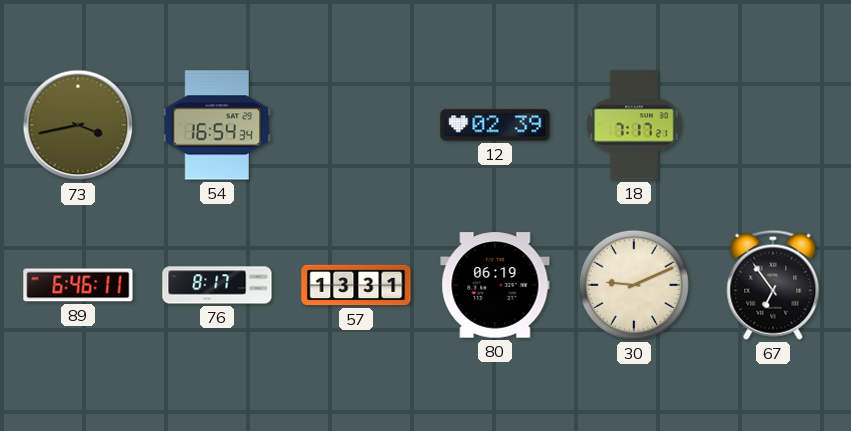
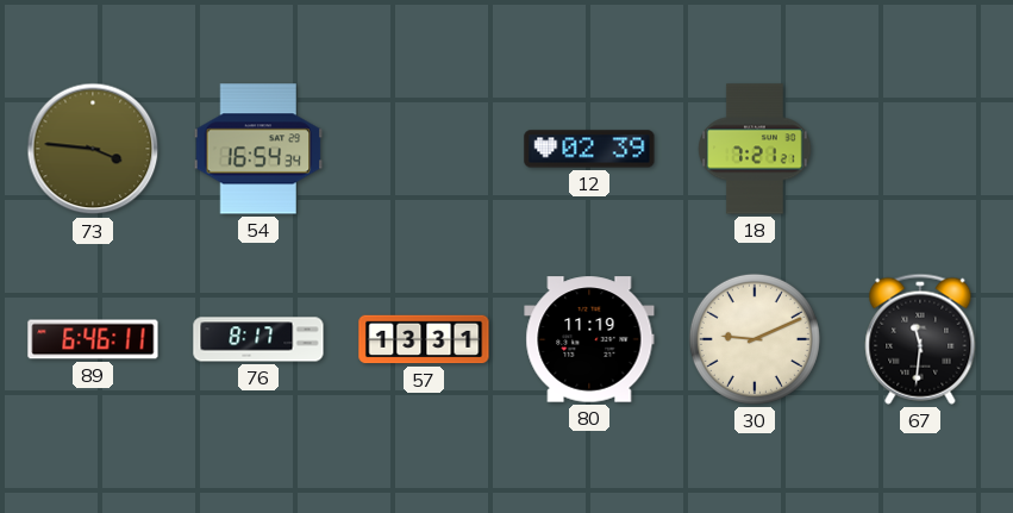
73: 3:43 -> 3:46 (93, 149)
18: 7:17 -> 7:21 (755, 149)
80: 06:19 -> 11:19 (589, 339)
67: 6:54 -> 11:31 (920, 339)
